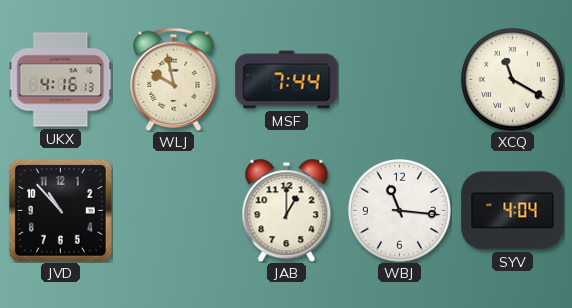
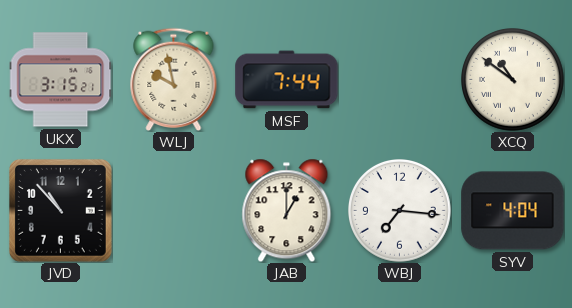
UKX: 4:16 -> 3:15 (60, 80)
XCQ: 11:20 -> 10:51 (513, 80)
WBJ: 11:16 -> 7:16 (400, 211)
